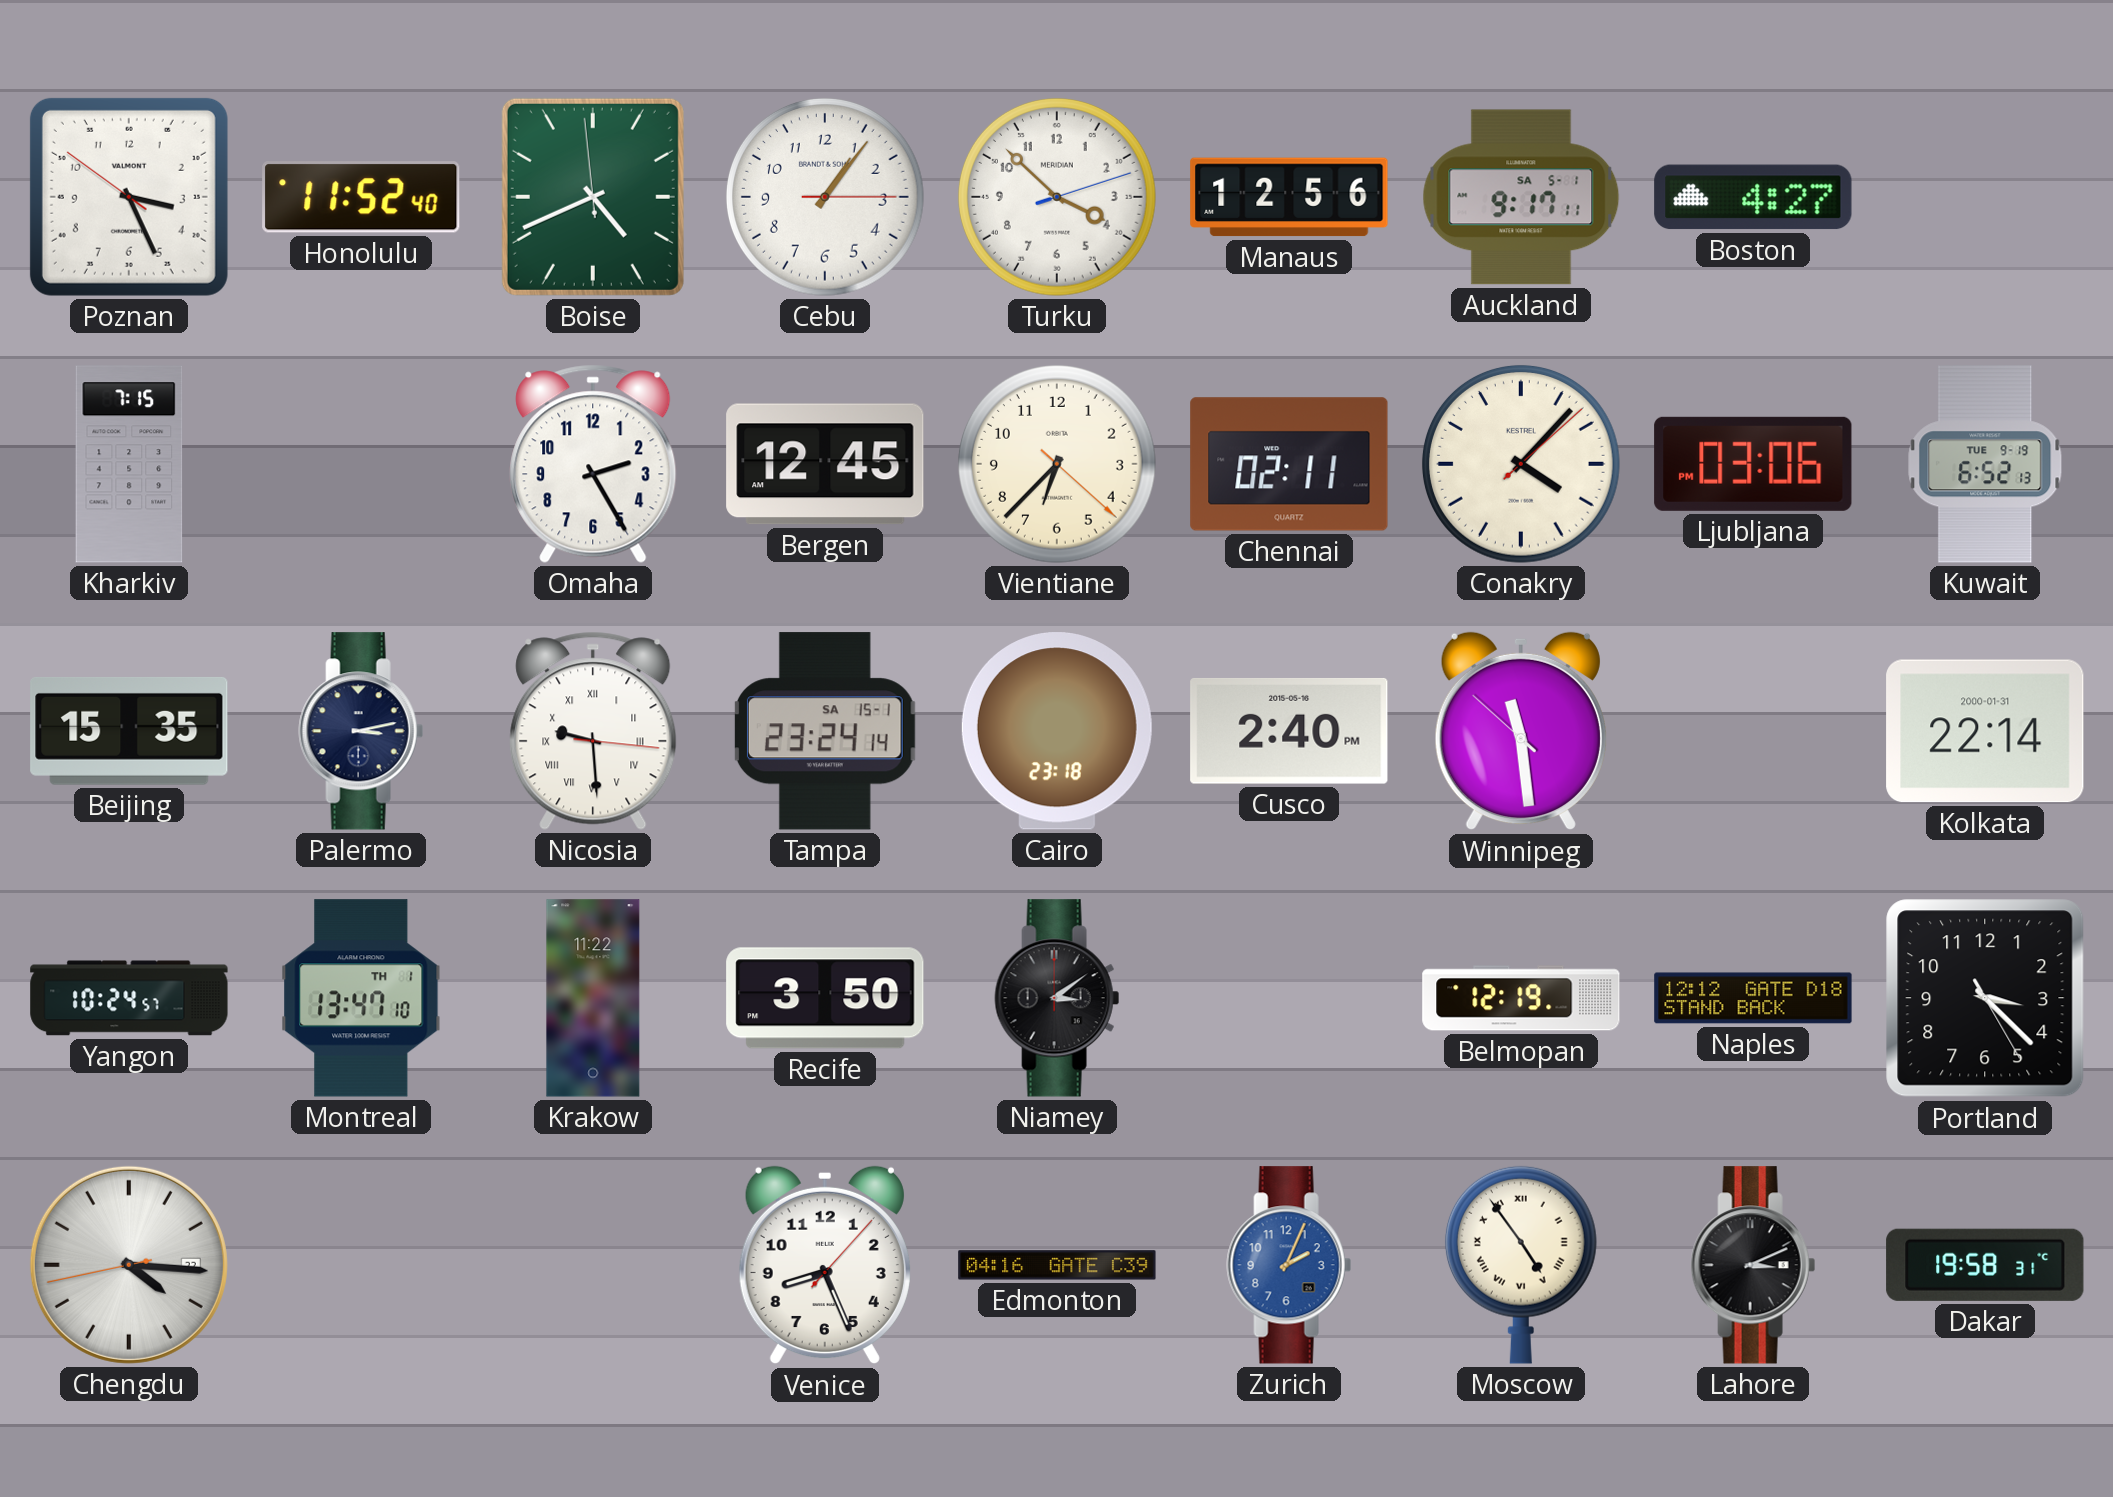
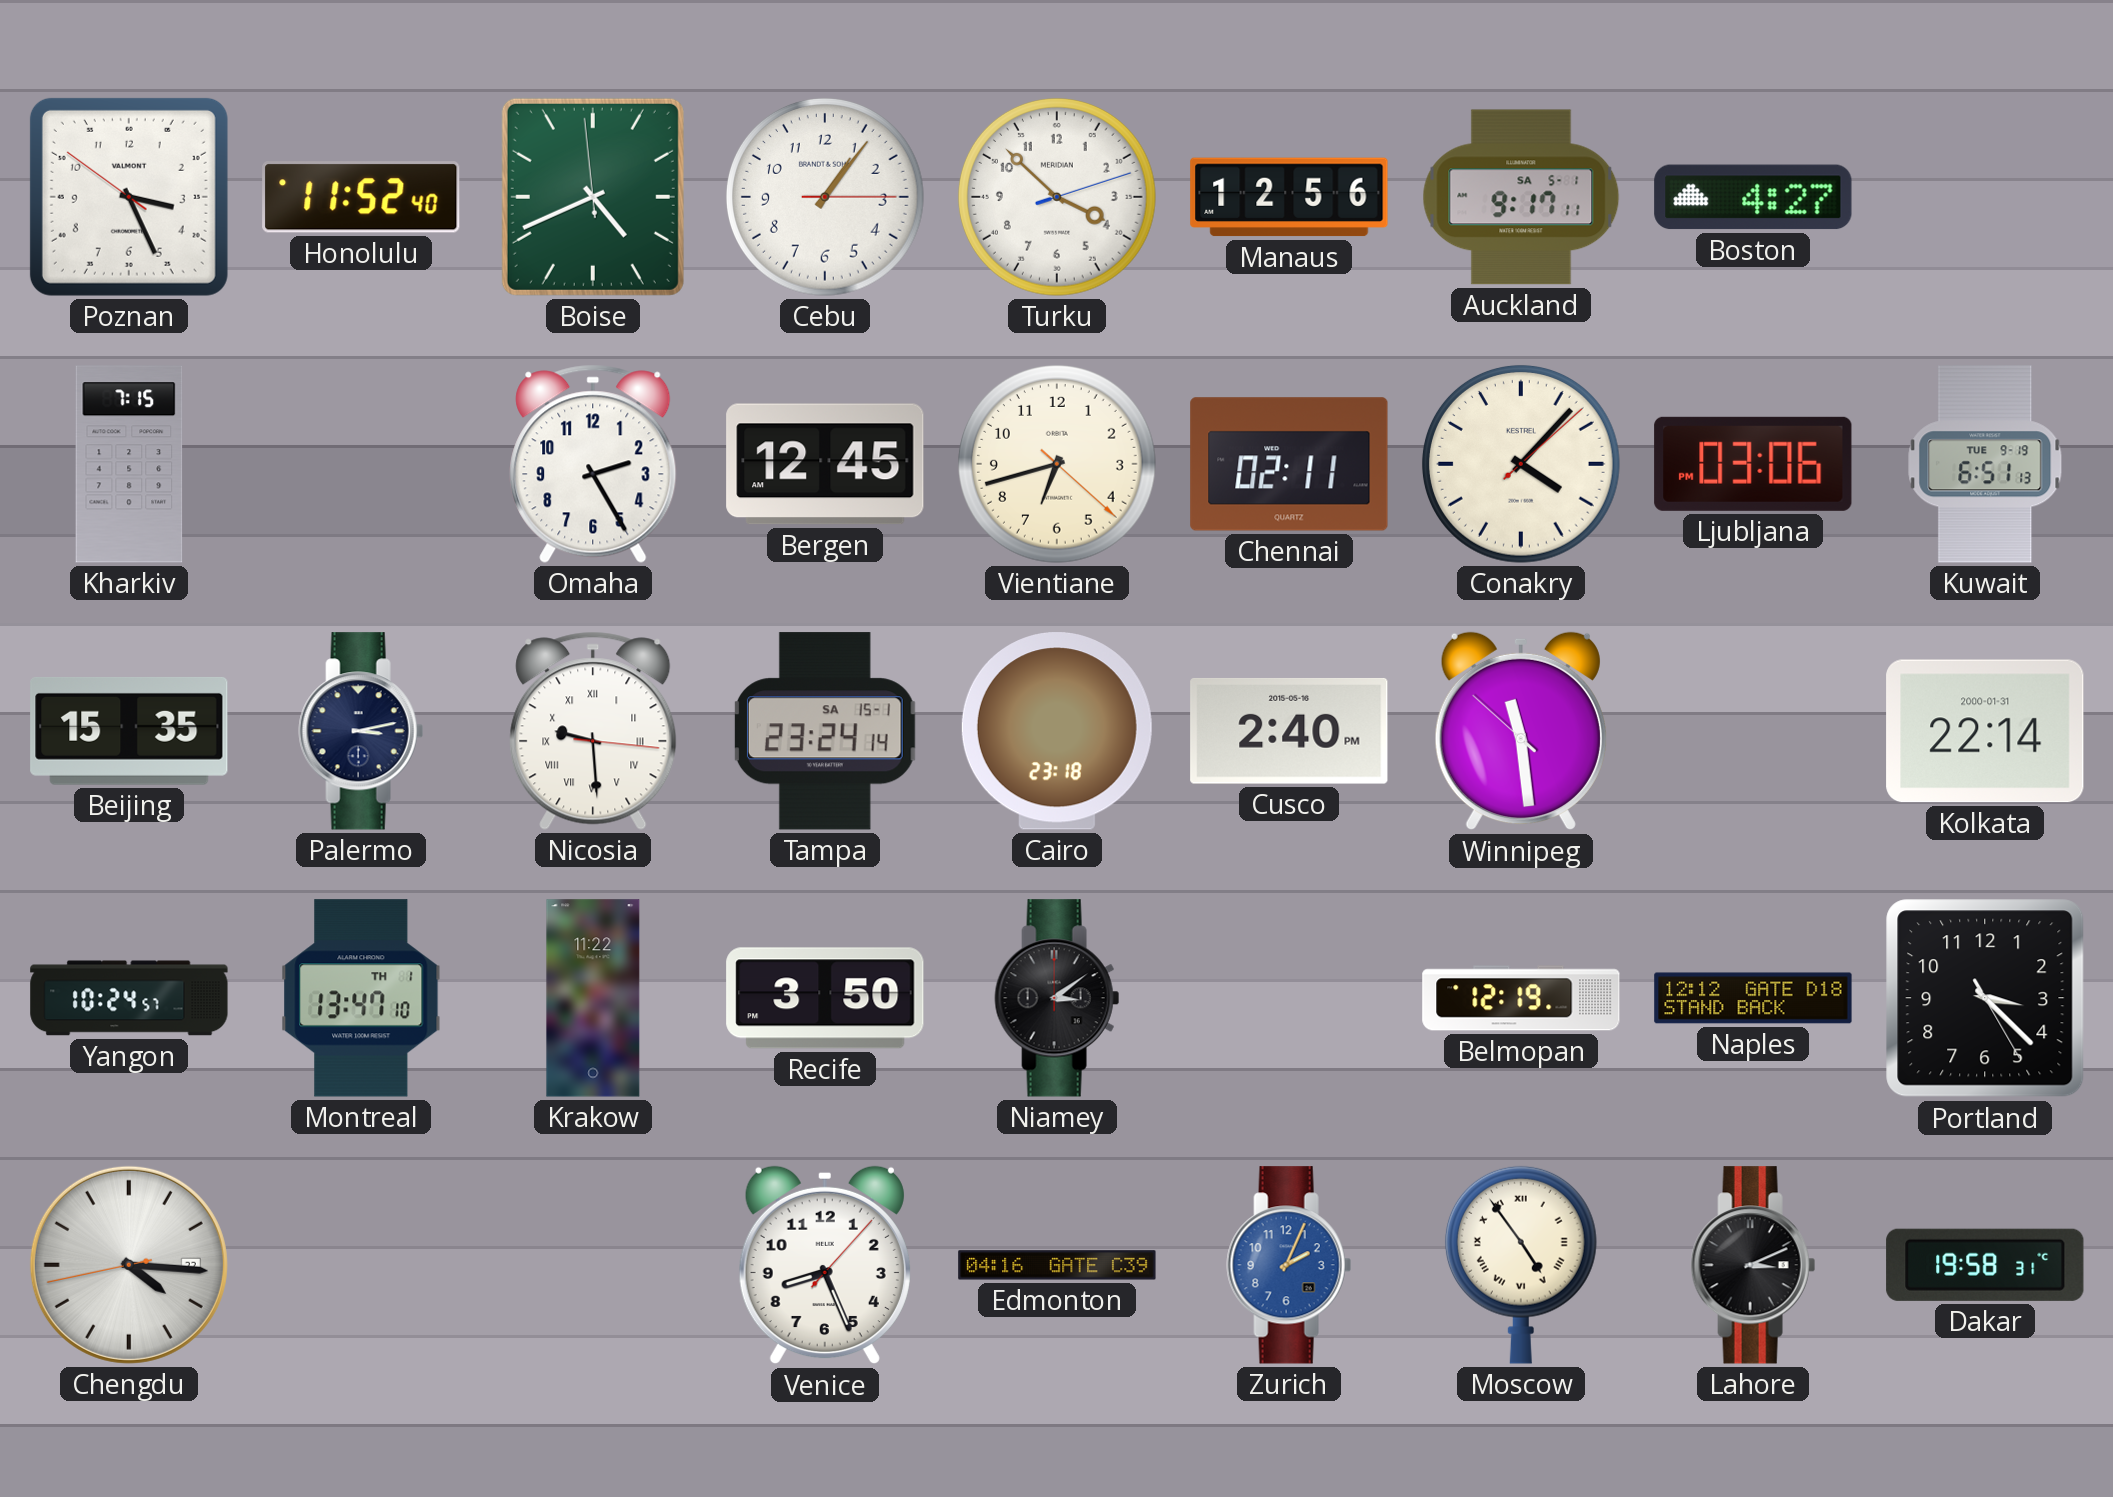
Vientiane: 6:37 -> 6:42 (1057, 464)
Kuwait: 6:52 -> 6:51 (1985, 464)
